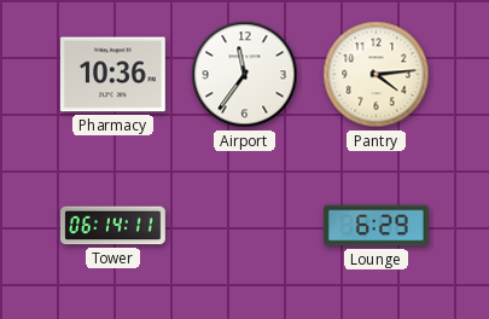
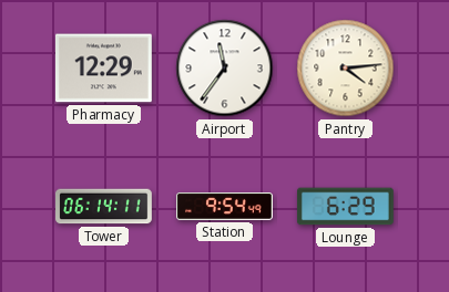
Pharmacy: 10:36 -> 12:29 (103, 69)
Station: none -> 9:54 (225, 207)
